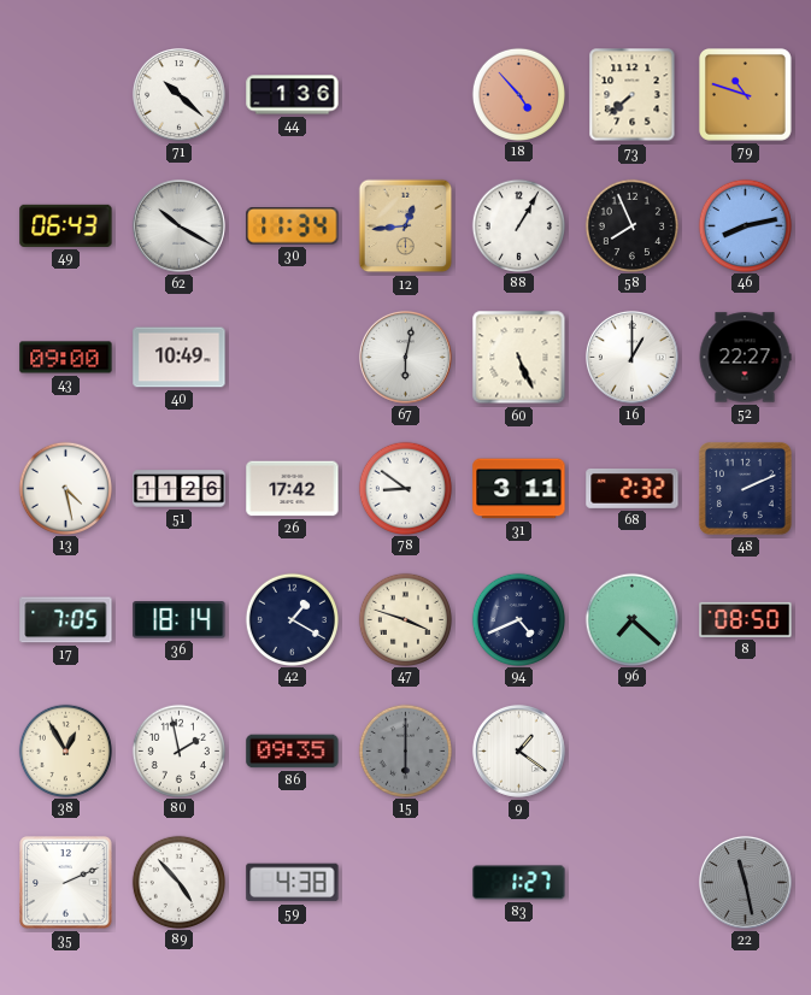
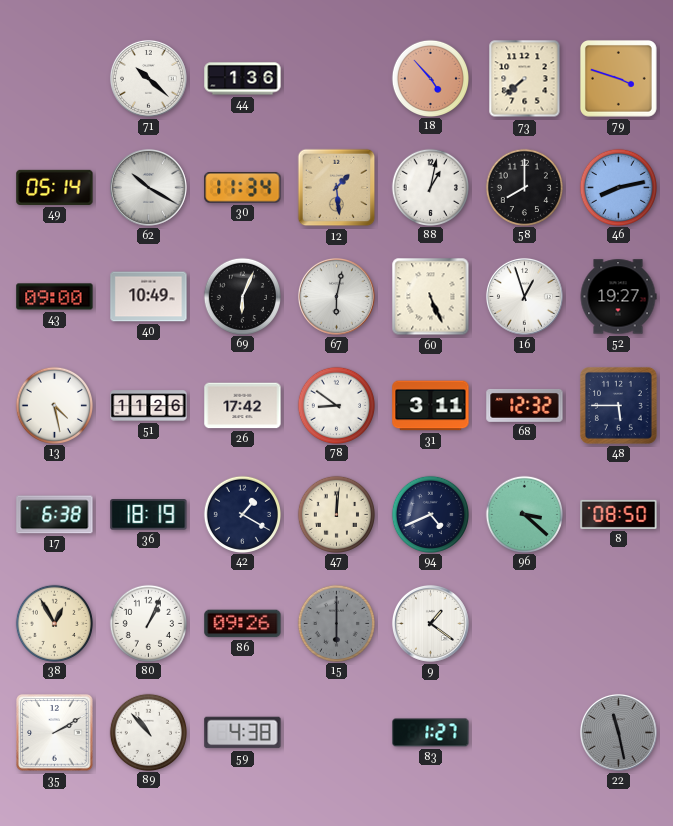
79: 10:48 -> 3:48 (618, 78)
49: 06:43 -> 05:14 (55, 187)
12: 12:44 -> 1:29 (337, 188)
88: 1:05 -> 1:02 (430, 187)
58: 7:56 -> 8:00 (524, 187)
69: none -> 6:04 (242, 296)
16: 1:00 -> 12:57 (524, 296)
52: 22:27 -> 19:27 (618, 297)
68: 2:32 -> 12:32 (525, 405)
48: 2:11 -> 5:45 (618, 405)
17: 7:05 -> 6:38 (55, 515)
36: 18:14 -> 18:19 (149, 515)
47: 3:48 -> 12:01 (336, 514)
96: 7:22 -> 3:22 (524, 514)
80: 1:58 -> 1:04 (148, 623)
86: 09:35 -> 09:26 (243, 624)
35: 2:11 -> 2:10 (55, 733)
89: 4:53 -> 10:53 (148, 732)
